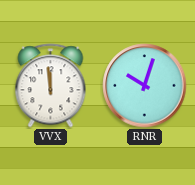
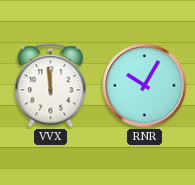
RNR: 10:03 -> 10:05 (145, 86)
